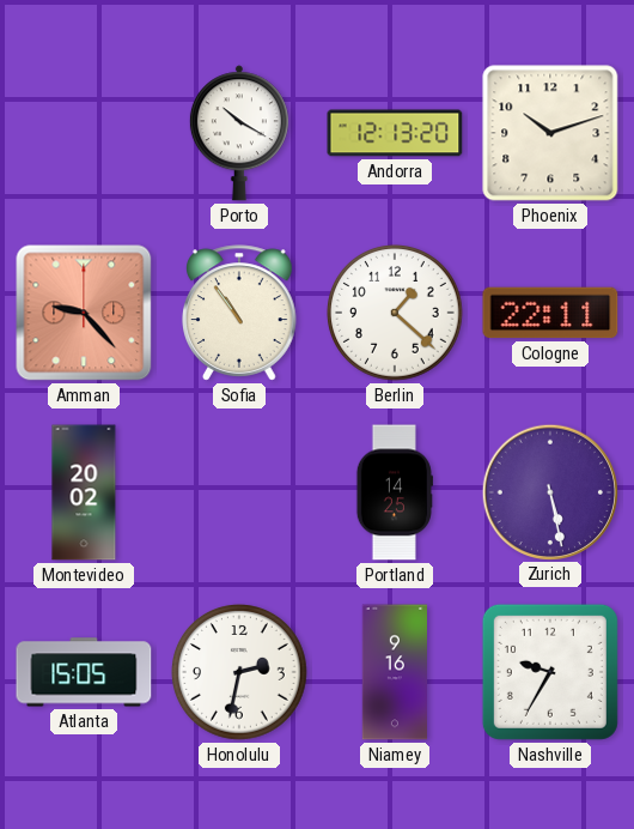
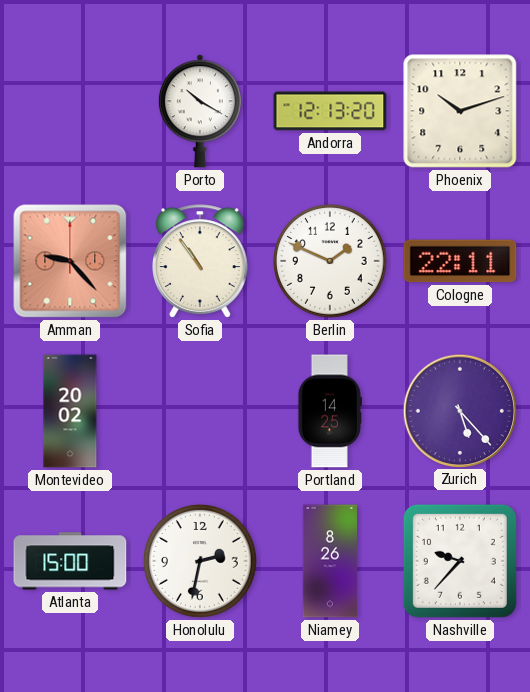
Berlin: 1:22 -> 1:49 (331, 262)
Zurich: 5:28 -> 5:23 (459, 410)
Atlanta: 15:05 -> 15:00 (70, 561)
Niamey: 9:16 -> 8:26 (329, 561)
Nashville: 9:35 -> 9:37 (460, 561)
